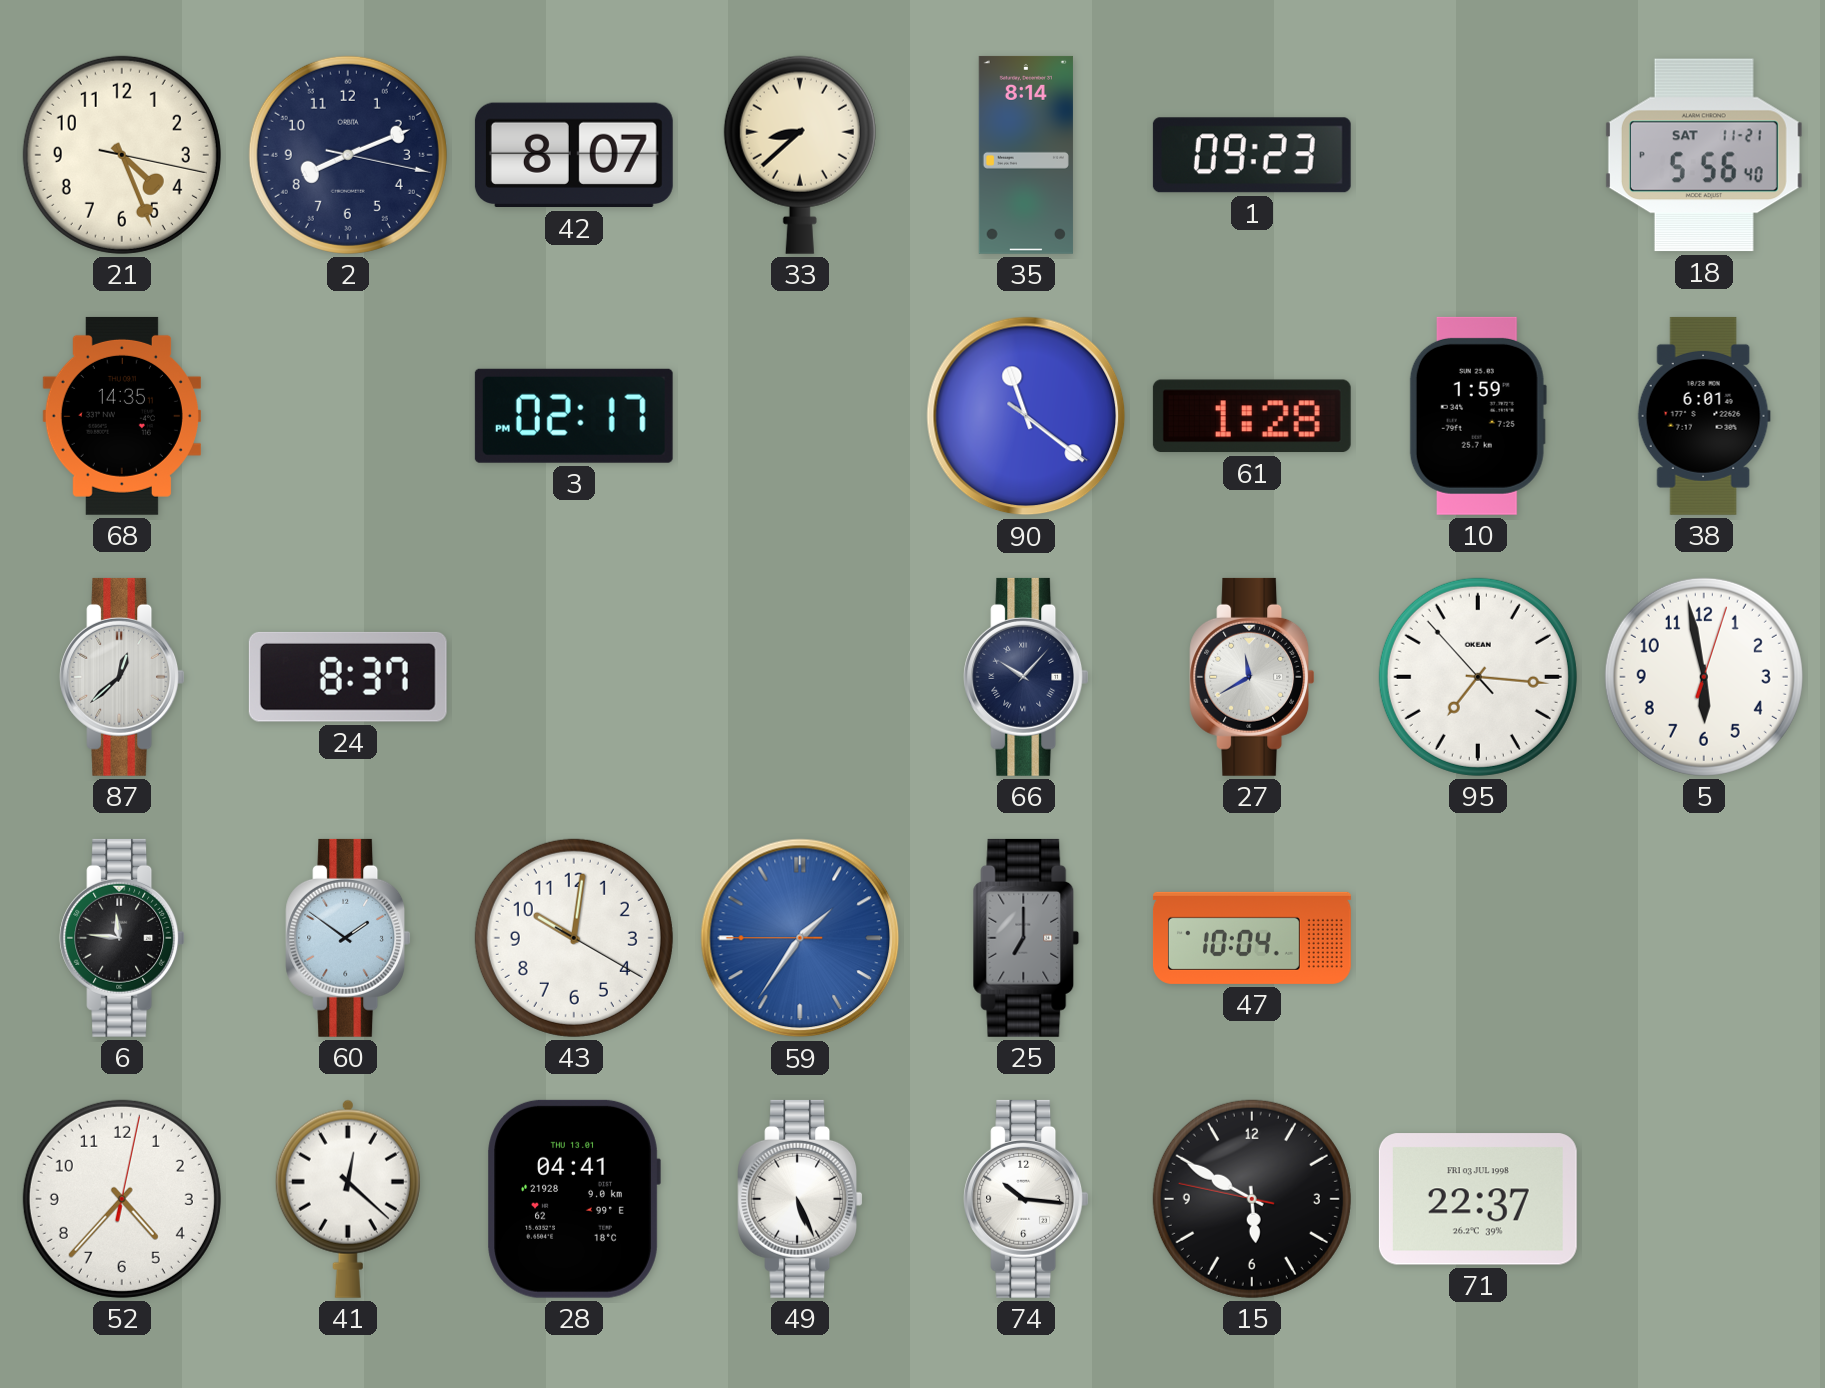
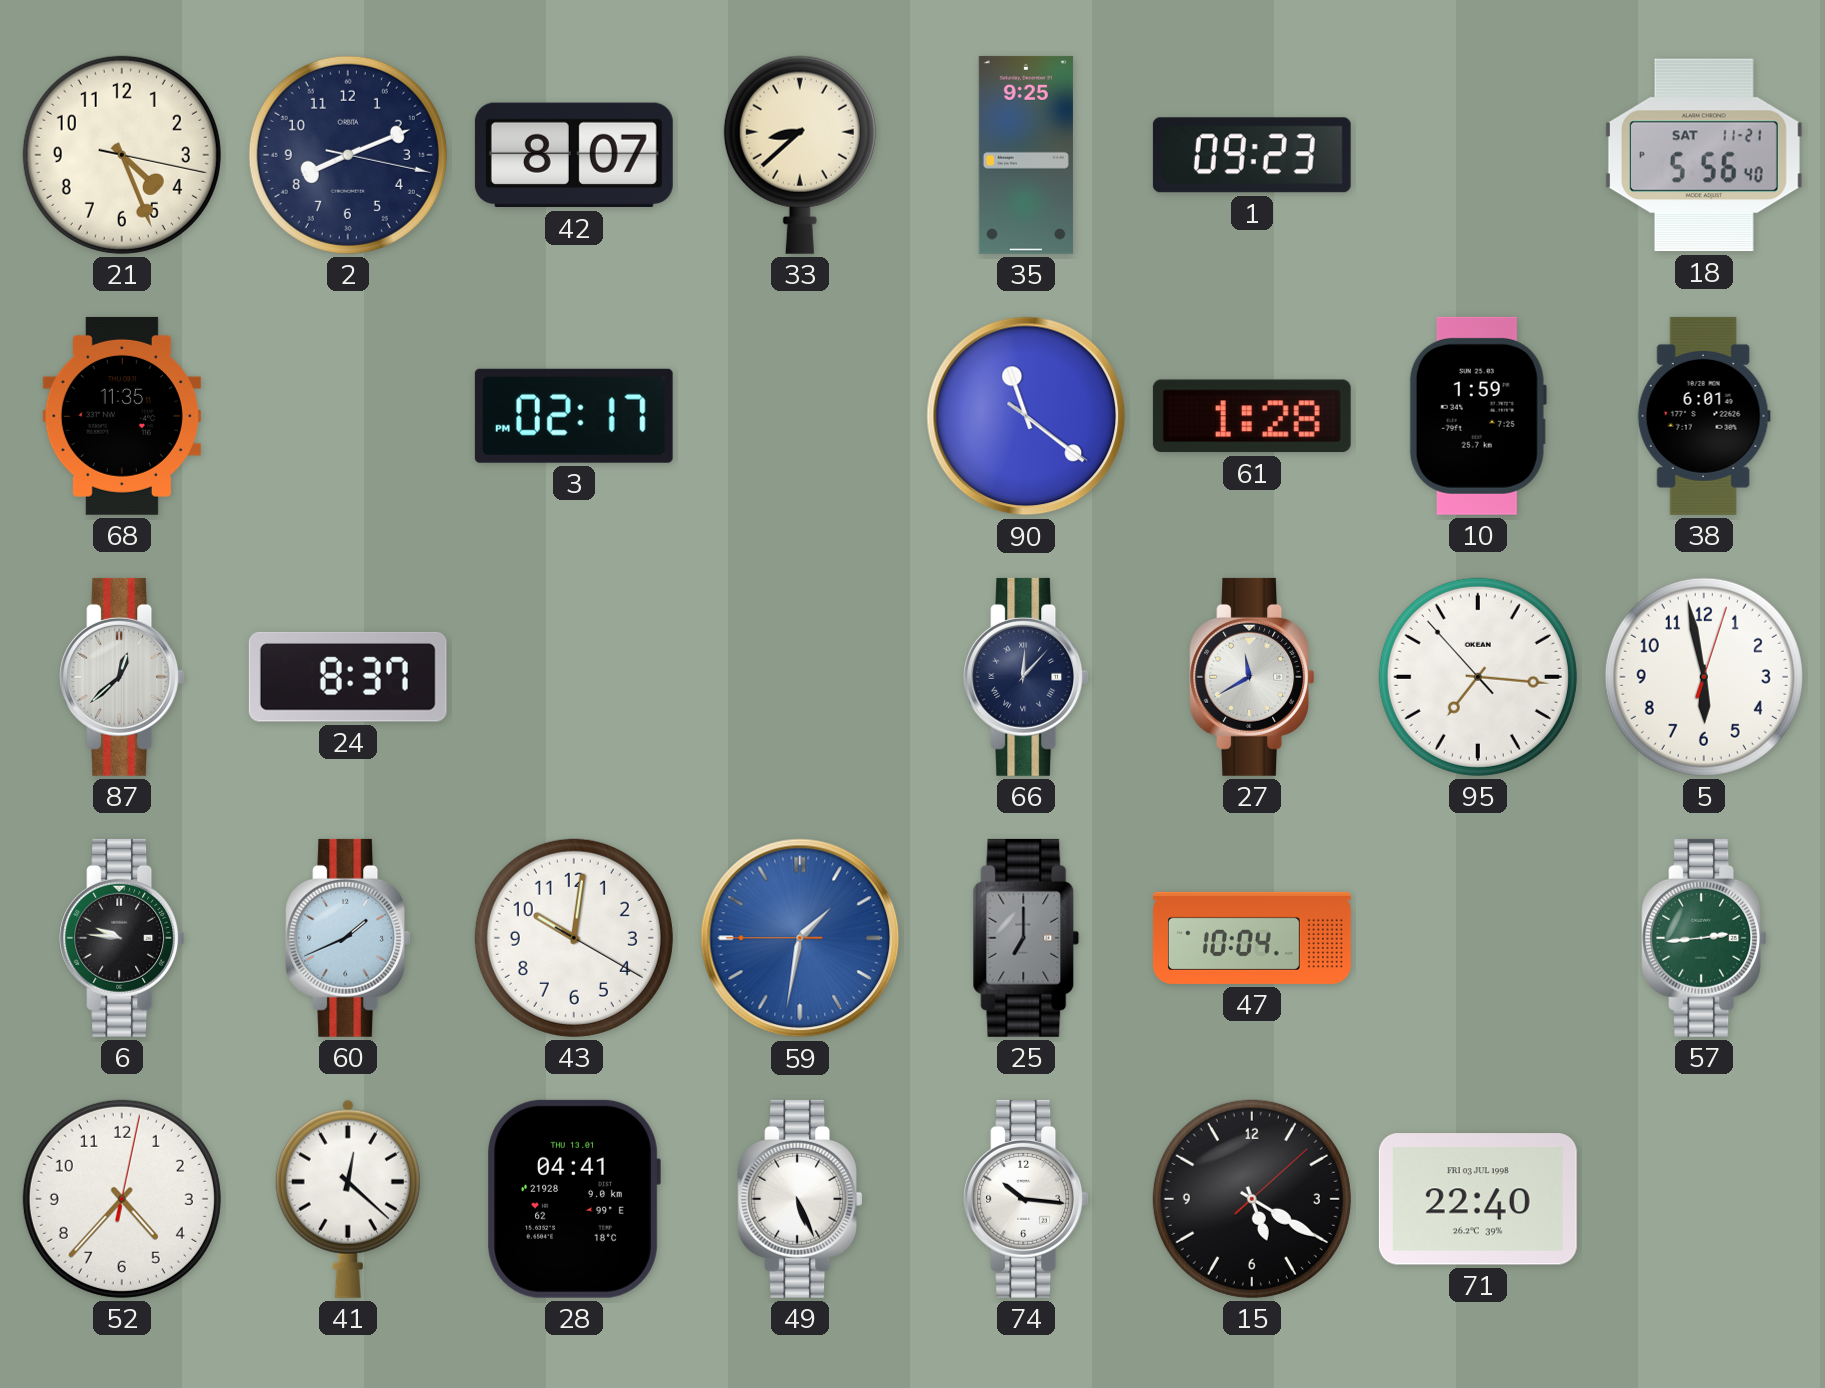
35: 8:14 -> 9:25 (1026, 155)
68: 14:35 -> 11:35 (122, 416)
66: 10:07 -> 12:07 (1026, 677)
6: 11:46 -> 9:46 (122, 938)
60: 1:51 -> 1:41 (348, 938)
59: 1:35 -> 1:31 (800, 938)
57: none -> 2:44 (1704, 938)
15: 5:49 -> 5:20 (1252, 1199)
71: 22:37 -> 22:40 (1478, 1199)
